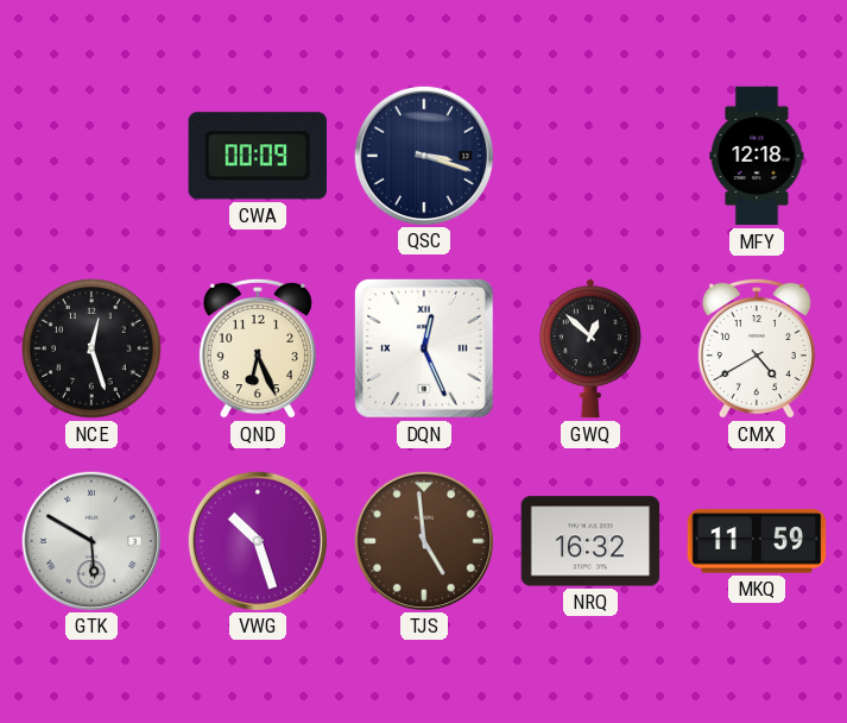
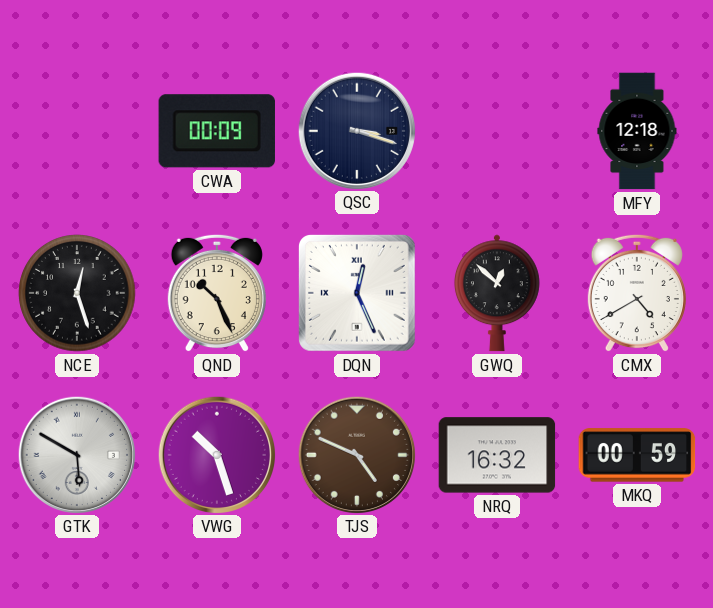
QND: 6:26 -> 10:26 (217, 293)
TJS: 4:59 -> 4:49 (356, 454)
MKQ: 11:59 -> 00:59 (637, 455)
